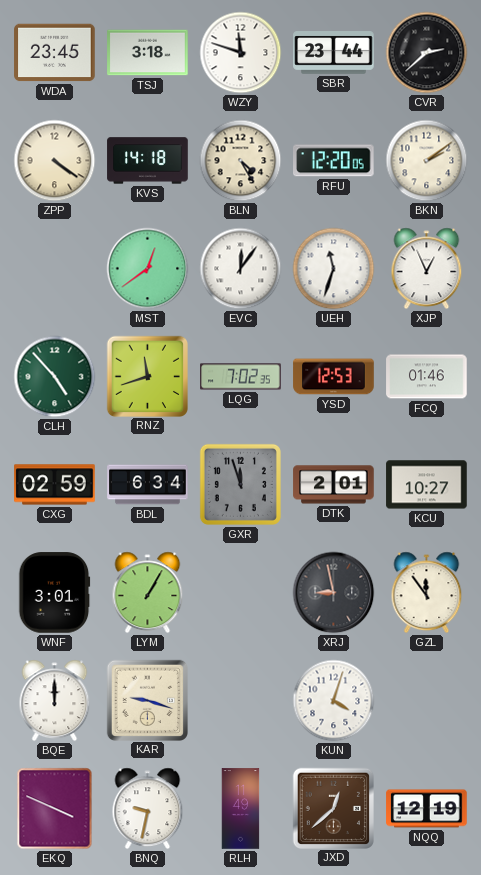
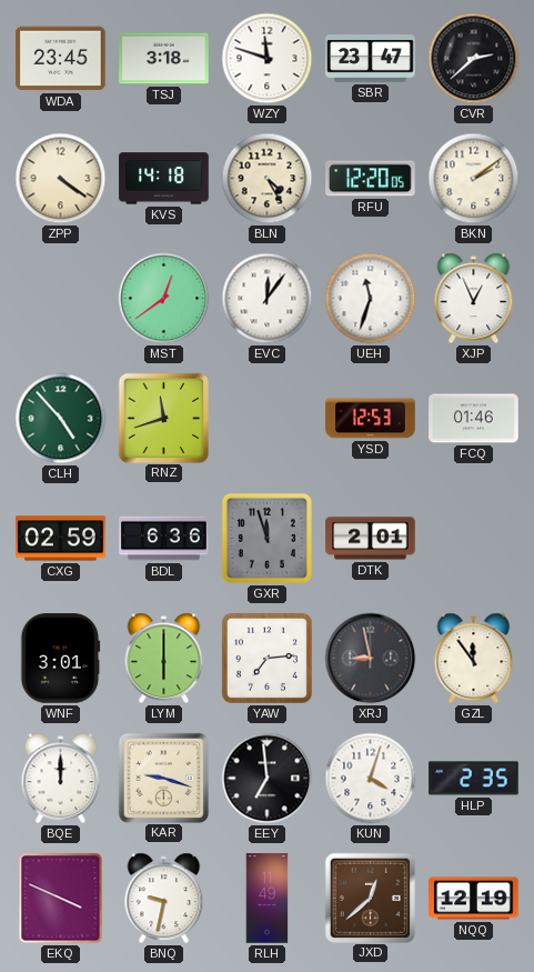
SBR: 23:44 -> 23:47 (371, 59)
LQG: 7:02 -> none (241, 377)
BDL: 6:34 -> 6:36 (164, 539)
KCU: 10:27 -> none (427, 485)
LYM: 1:05 -> 6:00 (164, 659)
YAW: none -> 7:14 (266, 658)
EEY: none -> 6:59 (268, 779)
HLP: none -> 2:35 (474, 779)
